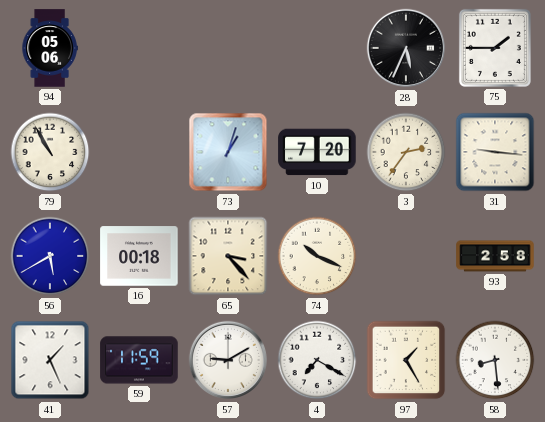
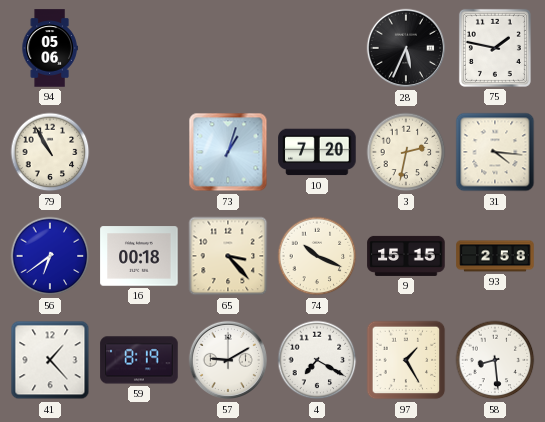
75: 1:45 -> 1:47 (495, 48)
3: 2:36 -> 2:32 (406, 152)
31: 9:16 -> 4:16 (495, 152)
56: 5:40 -> 6:39 (50, 256)
9: none -> 15:15 (406, 256)
41: 1:26 -> 1:23 (50, 360)
59: 11:59 -> 8:19 (139, 360)
